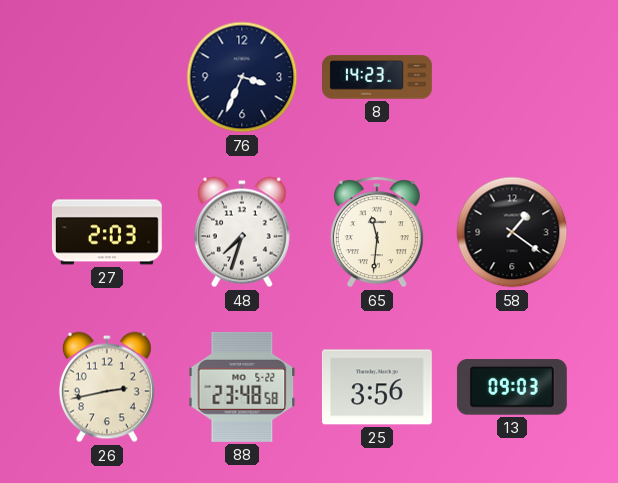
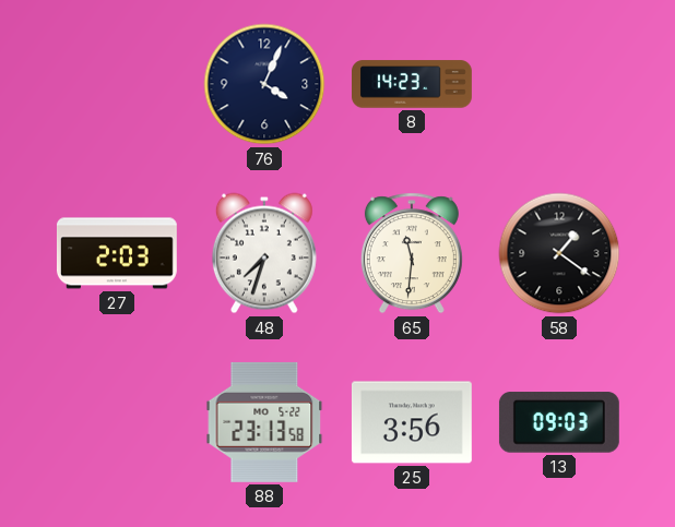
76: 3:34 -> 4:04 (264, 84)
26: 2:43 -> none (107, 387)
88: 23:48 -> 23:13 (264, 422)
